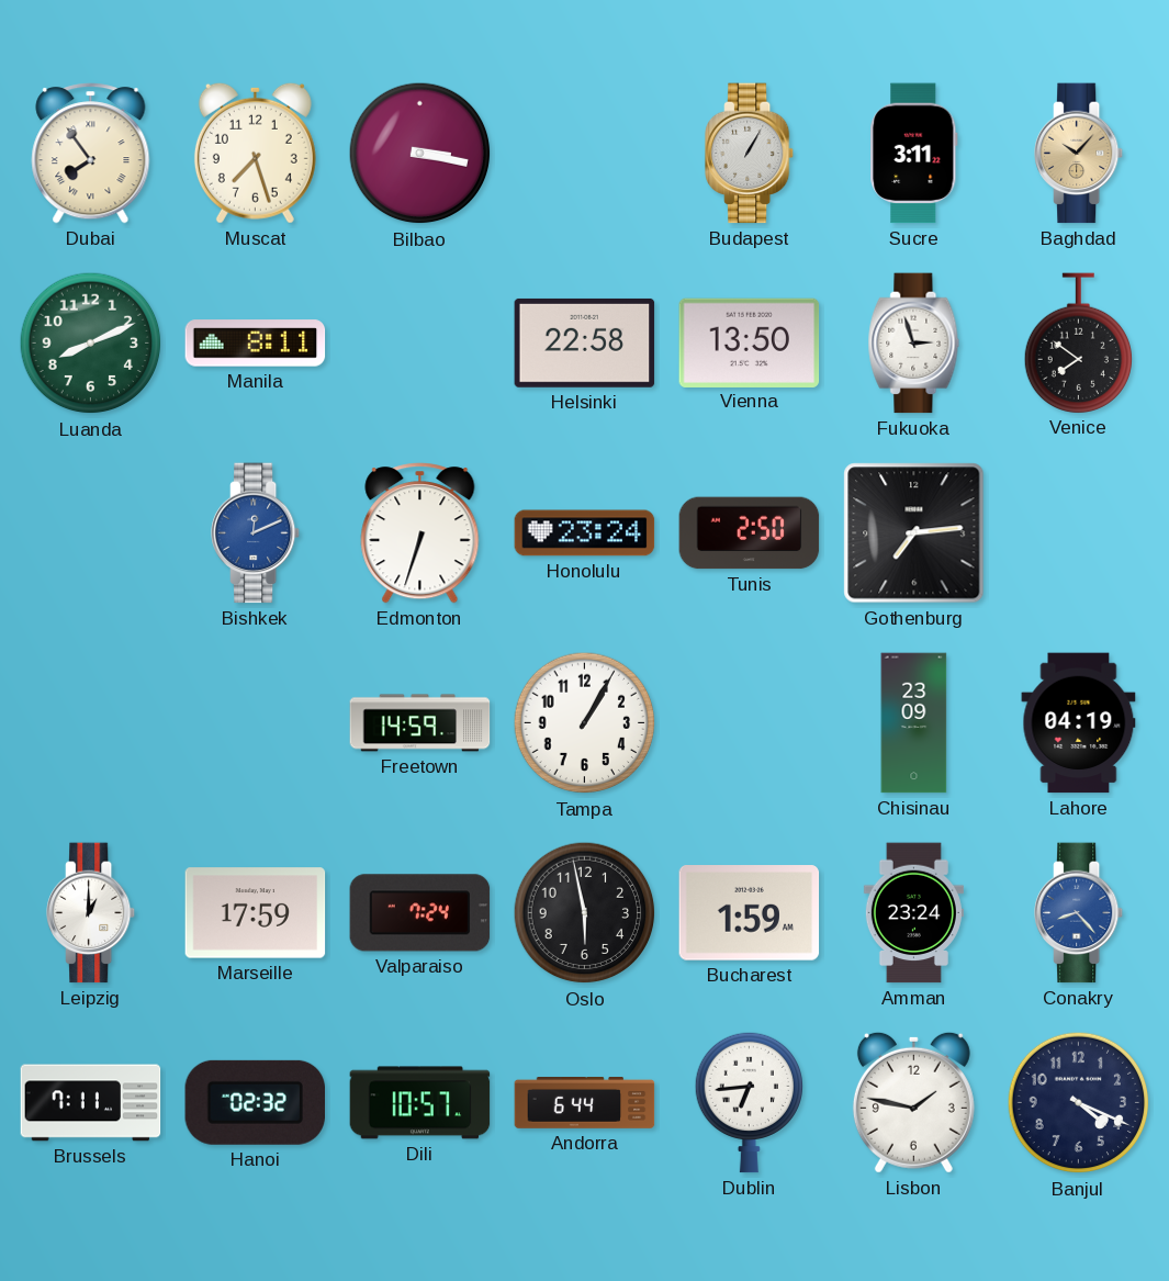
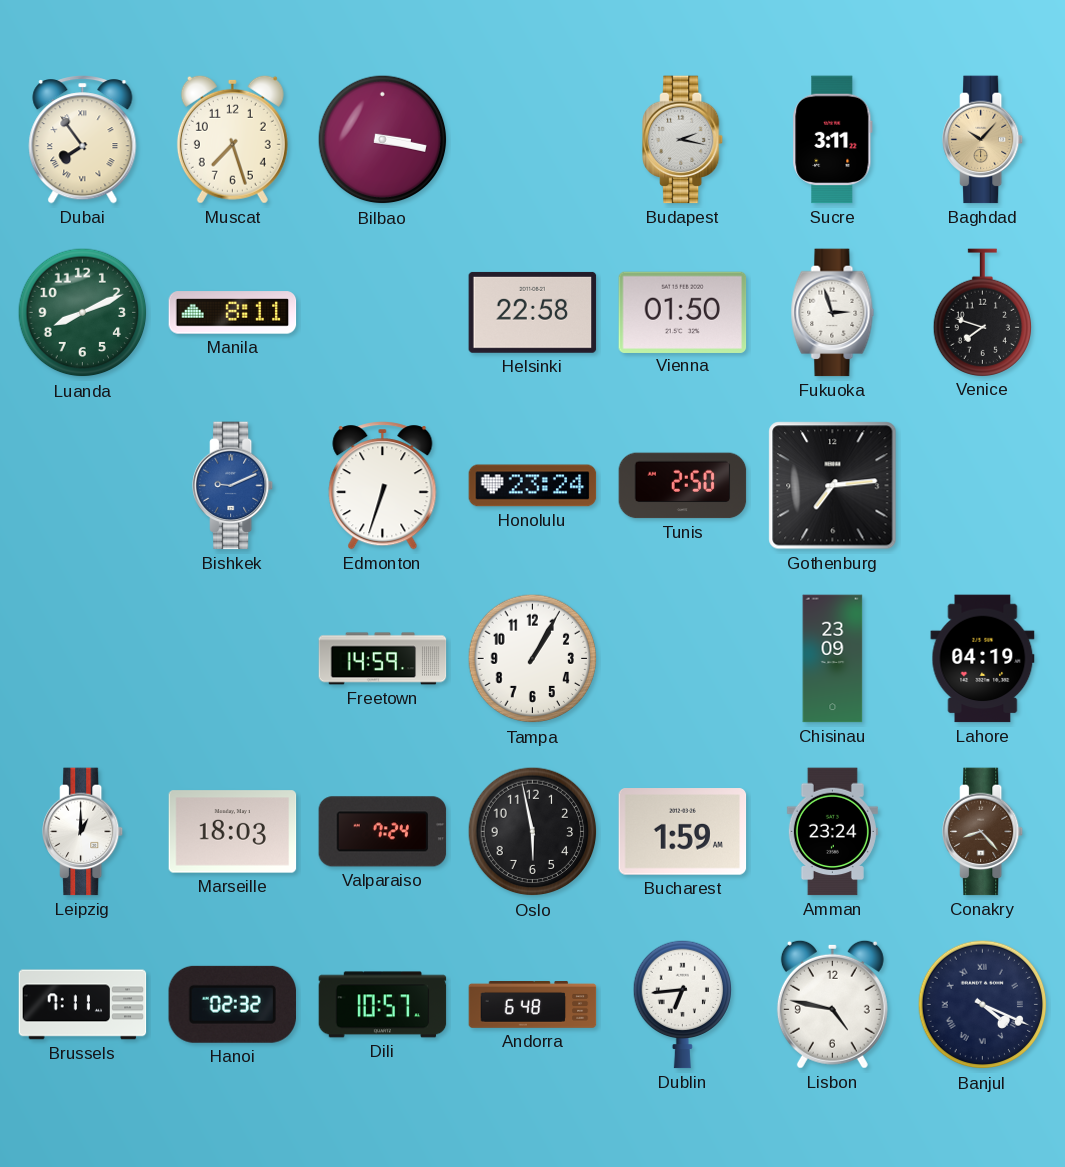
Budapest: 1:05 -> 2:17 (684, 140)
Vienna: 13:50 -> 01:50 (683, 312)
Venice: 7:51 -> 7:48 (982, 312)
Bishkek: 12:11 -> 9:11 (234, 486)
Marseille: 17:59 -> 18:03 (233, 832)
Conakry dial: blue -> brown (984, 832)
Andorra: 6:44 -> 6:48 (533, 1005)
Lisbon: 1:47 -> 4:47 (832, 1004)
Banjul numerals: Arabic -> Roman (983, 1005)
